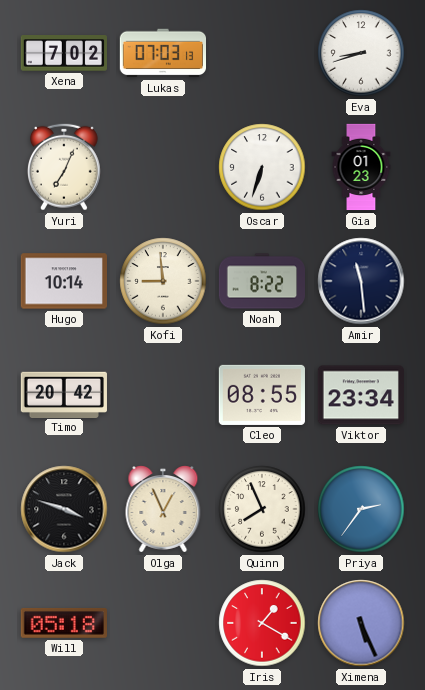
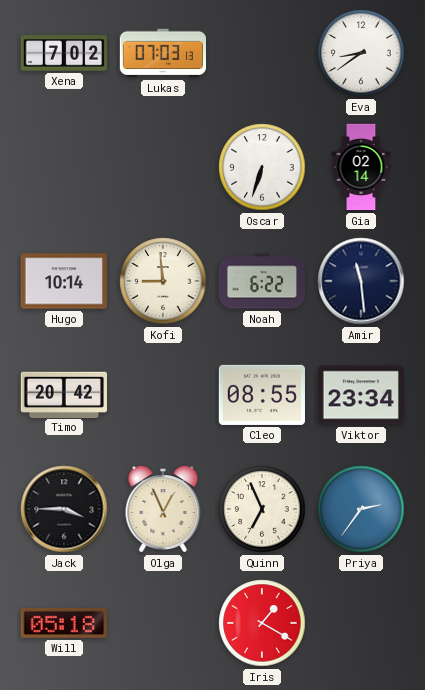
Eva: 8:42 -> 8:39 (361, 53)
Yuri: 7:04 -> none (64, 167)
Gia: 01:23 -> 02:14 (361, 167)
Noah: 8:22 -> 6:22 (261, 281)
Jack: 3:48 -> 3:45 (64, 509)
Quinn: 7:56 -> 6:56 (262, 509)
Ximena: 5:26 -> none (361, 623)
